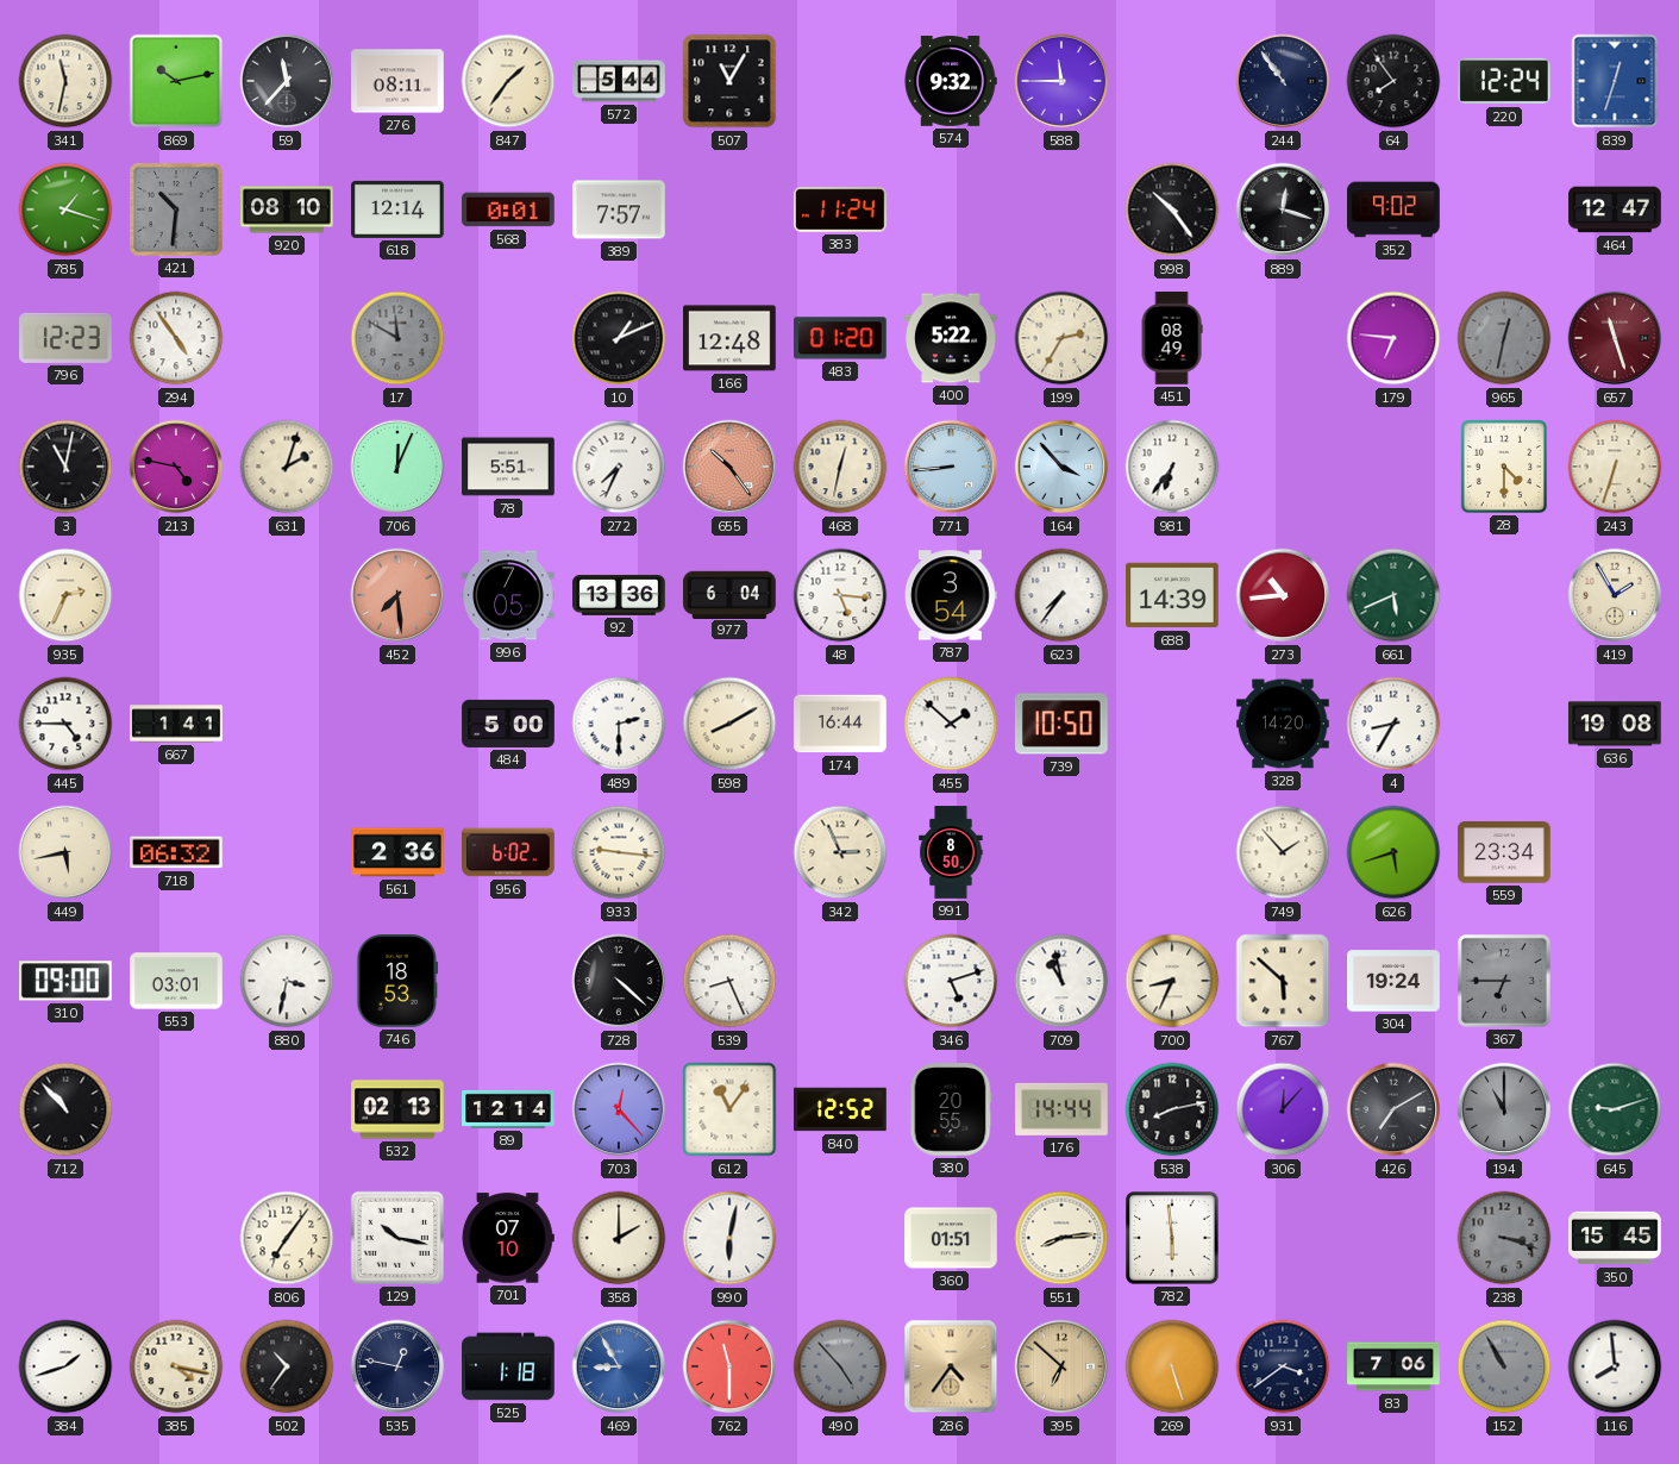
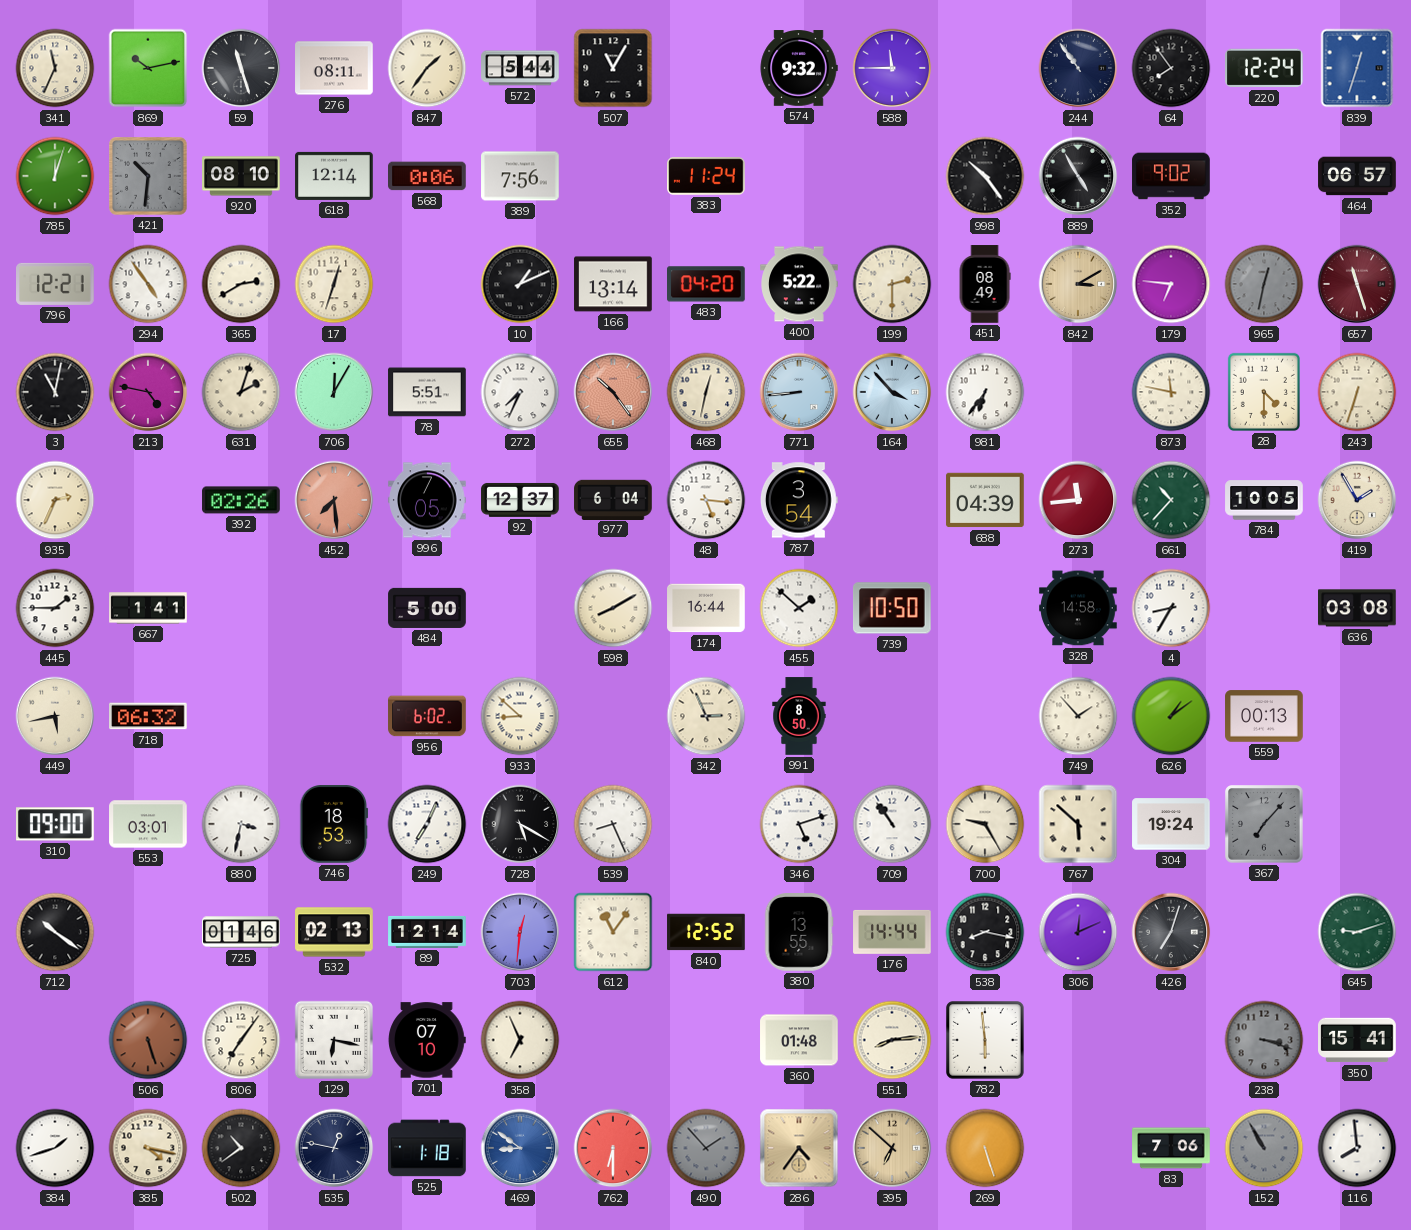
341: 11:32 -> 11:34 (55, 68)
59: 11:37 -> 11:27 (241, 68)
785: 1:18 -> 12:03 (55, 176)
568: 0:01 -> 0:06 (427, 176)
389: 7:57 -> 7:56 (520, 176)
889: 12:18 -> 4:55 (1078, 176)
464: 12:47 -> 06:57 (1357, 176)
796: 12:23 -> 12:21 (55, 284)
365: none -> 2:40 (241, 284)
17: 11:50 -> 12:33 (334, 284)
17 dial: grey -> cream (334, 284)
166: 12:48 -> 13:14 (613, 284)
483: 01:20 -> 04:20 (707, 284)
199: 2:35 -> 2:30 (892, 284)
842: none -> 3:10 (1078, 284)
706: 12:04 -> 12:05 (334, 392)
873: none -> 11:47 (1171, 392)
392: none -> 02:26 (241, 500)
92: 13:36 -> 12:37 (520, 500)
623: 7:36 -> none (1061, 595)
688: 14:39 -> 04:39 (985, 500)
273: 10:44 -> 11:44 (1078, 500)
661: 5:41 -> 10:37 (1171, 500)
784: none -> 10:05 (1264, 500)
445: 4:45 -> 1:45 (55, 608)
489: 2:30 -> none (619, 724)
328: 14:20 -> 14:58 (1078, 608)
636: 19:08 -> 03:08 (1357, 608)
561: 2:36 -> none (397, 852)
933: 9:16 -> 8:52 (520, 716)
626: 5:42 -> 1:09 (1171, 716)
559: 23:34 -> 00:13 (1264, 716)
249: none -> 7:04 (427, 824)
728: 4:22 -> 5:20 (520, 824)
709: 10:58 -> 10:54 (892, 824)
700: 8:34 -> 9:25 (985, 824)
367: 6:45 -> 7:07 (1264, 824)
712: 10:53 -> 10:21 (55, 932)
725: none -> 01:46 (241, 932)
703: 12:23 -> 12:31 (520, 932)
380: 20:55 -> 13:55 (799, 932)
538: 8:13 -> 8:17 (985, 932)
306: 12:07 -> 12:11 (1078, 932)
426: 7:10 -> 7:03 (1171, 932)
194: 11:00 -> none (1504, 1109)
506: none -> 5:27 (148, 1040)
129: 10:17 -> 6:17 (334, 1040)
358: 2:00 -> 6:56 (520, 1040)
990: 6:02 -> none (729, 1238)
360: 01:51 -> 01:48 (799, 1040)
350: 15:45 -> 15:41 (1357, 1040)
502: 10:36 -> 10:39 (241, 1148)
469: 8:55 -> 8:51 (520, 1148)
762: 11:30 -> 6:30 (613, 1148)
490: 4:53 -> 1:53 (706, 1148)
931: 3:39 -> none (1283, 1366)
